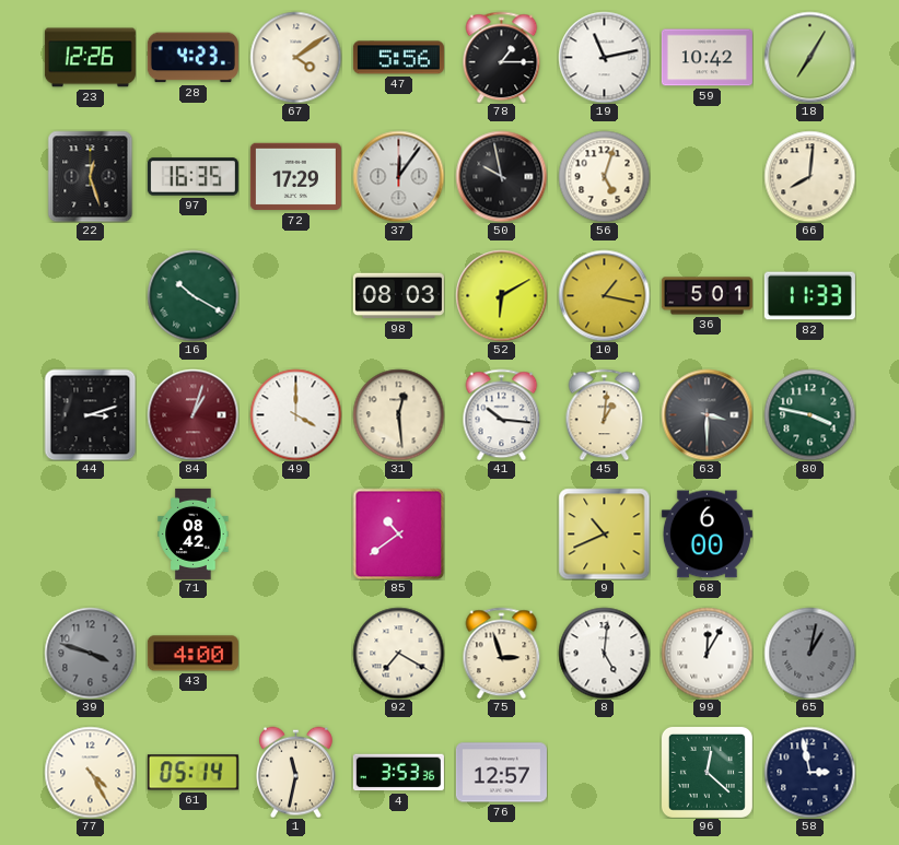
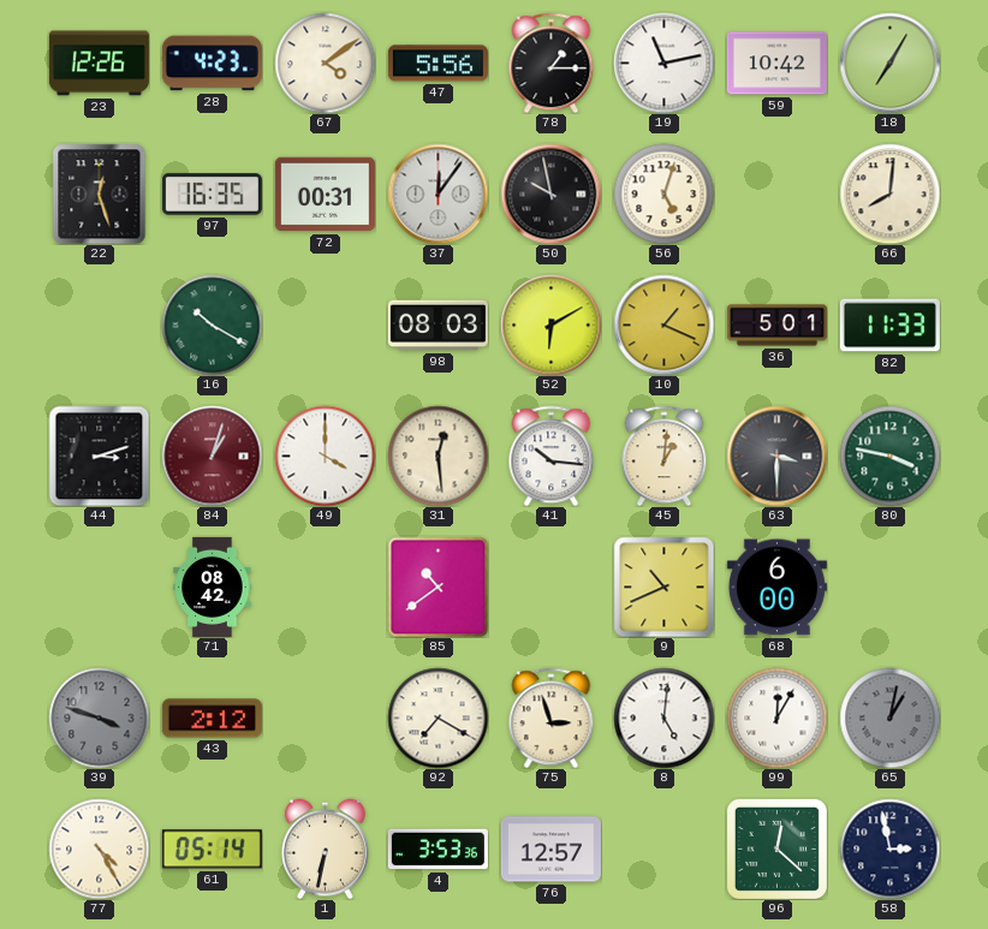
72: 17:29 -> 00:31 (325, 195)
10: 1:17 -> 1:19 (663, 324)
43: 4:00 -> 2:12 (212, 719)
1: 11:32 -> 6:32 (326, 848)
